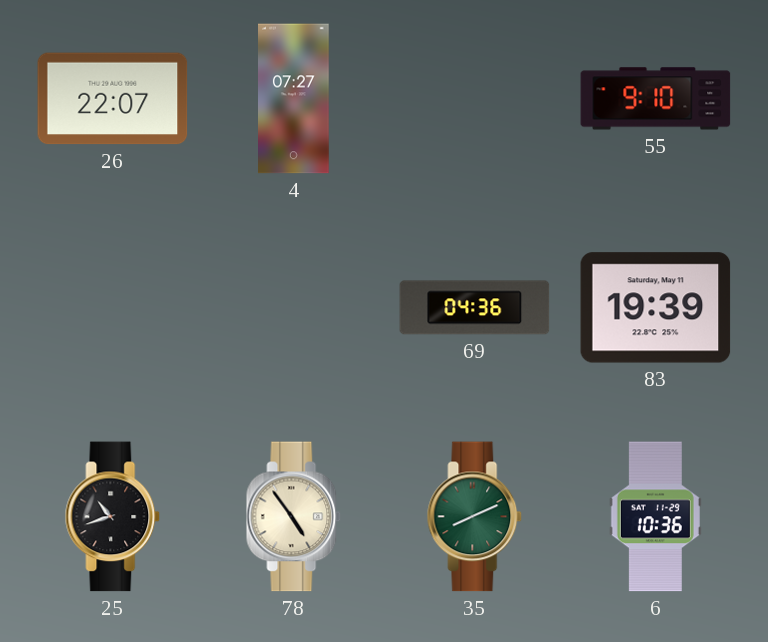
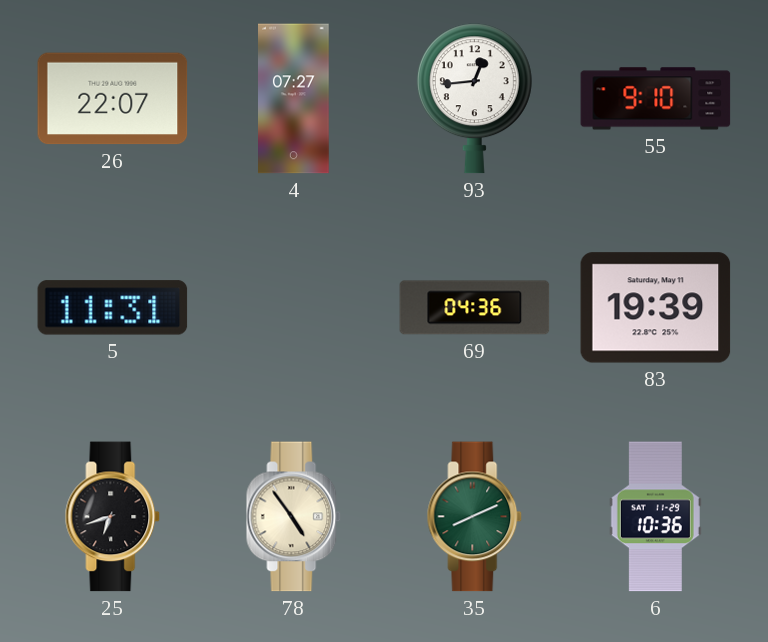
93: none -> 12:44 (474, 99)
5: none -> 11:31 (113, 308)
25: 10:42 -> 6:42 (113, 517)
